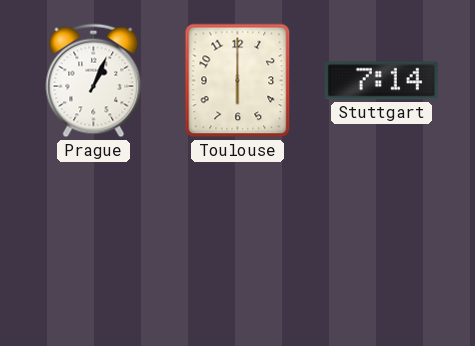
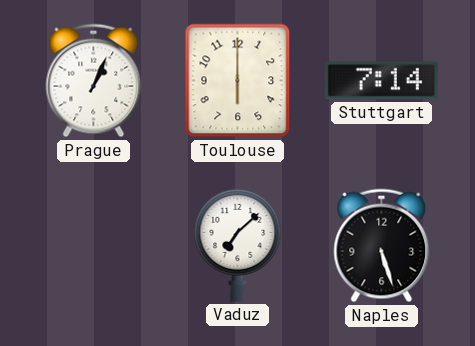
Vaduz: none -> 7:08 (238, 245)
Naples: none -> 5:27 (382, 246)
